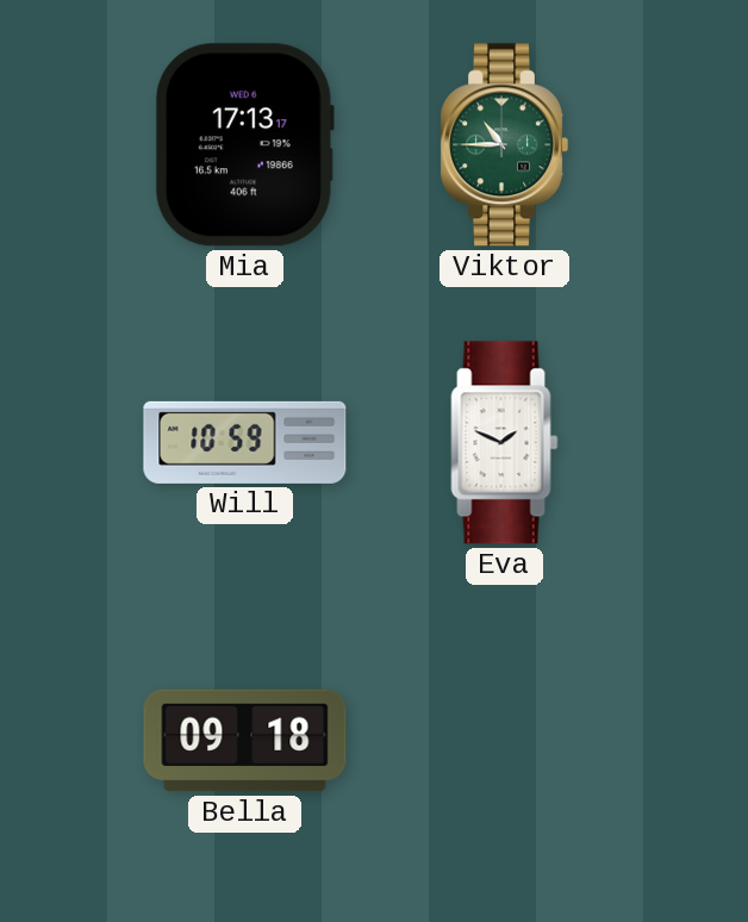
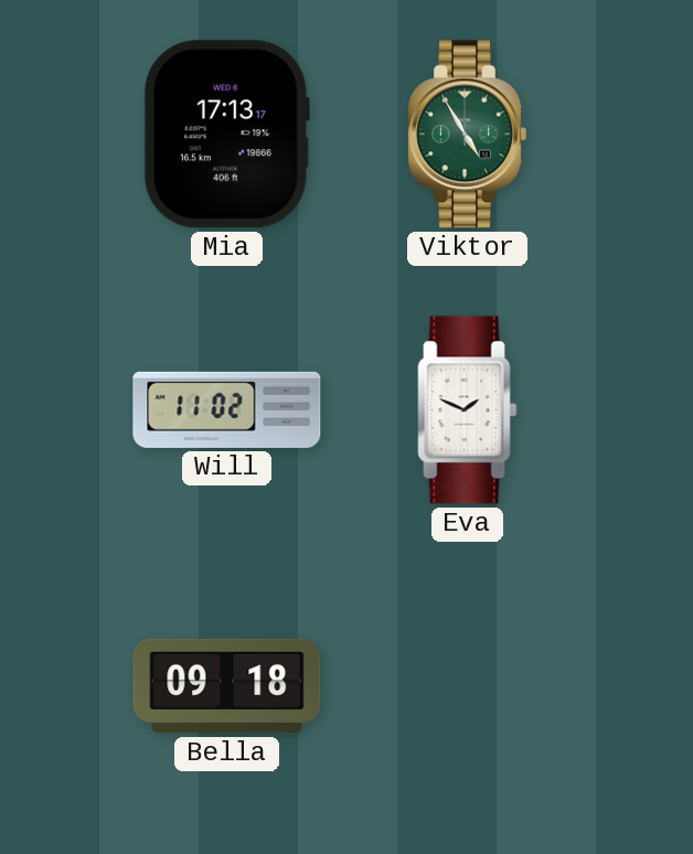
Viktor: 10:45 -> 4:55 (467, 135)
Will: 10:59 -> 11:02 (227, 409)
